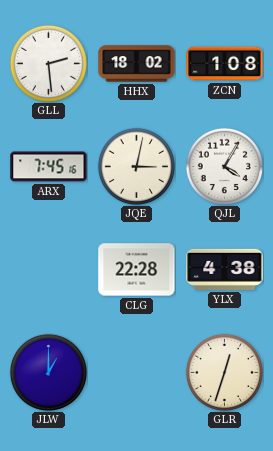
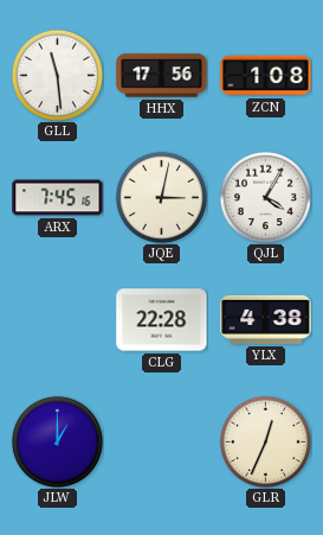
GLL: 2:29 -> 11:29 (57, 75)
HHX: 18:02 -> 17:56 (162, 76)
GLR: 12:33 -> 12:34 (265, 441)
